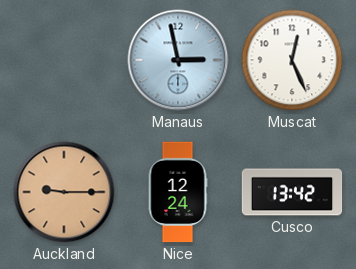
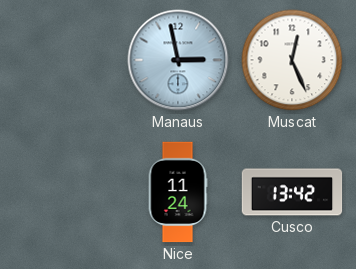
Auckland: 9:15 -> none (64, 192)
Nice: 12:24 -> 11:24 (178, 192)
